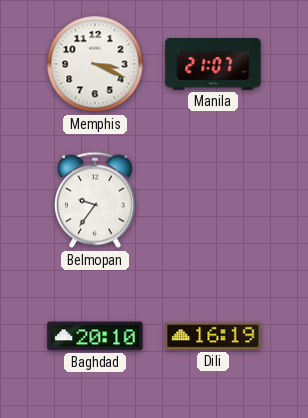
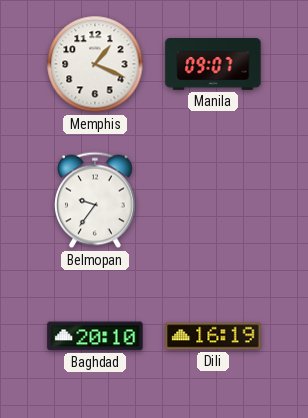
Memphis: 3:19 -> 1:19 (95, 64)
Manila: 21:07 -> 09:07 (213, 64)
